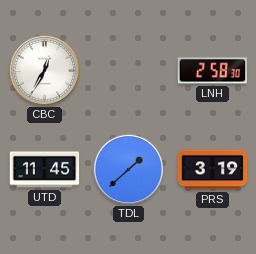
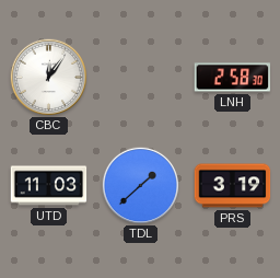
CBC: 12:35 -> 12:06 (48, 77)
UTD: 11:45 -> 11:03 (49, 186)
